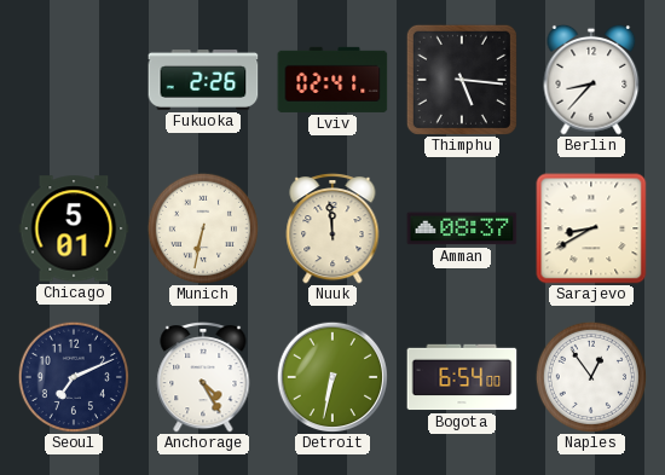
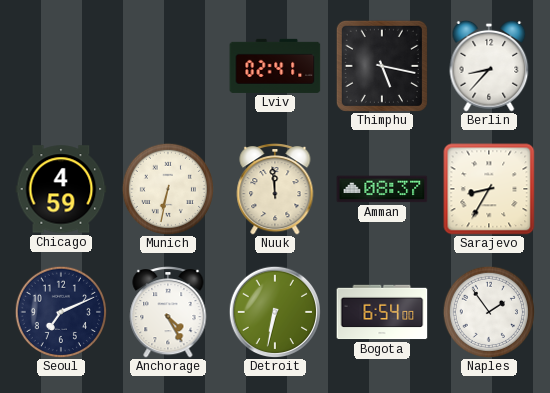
Fukuoka: 2:26 -> none (203, 81)
Thimphu: 5:16 -> 5:17 (382, 66)
Chicago: 5:01 -> 4:59 (61, 189)
Sarajevo: 8:40 -> 8:35 (489, 189)
Naples: 12:54 -> 1:54 (488, 311)
